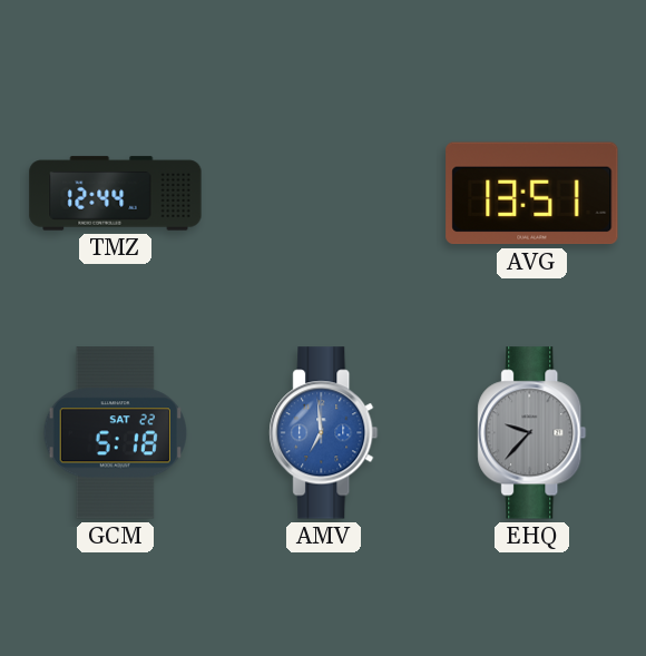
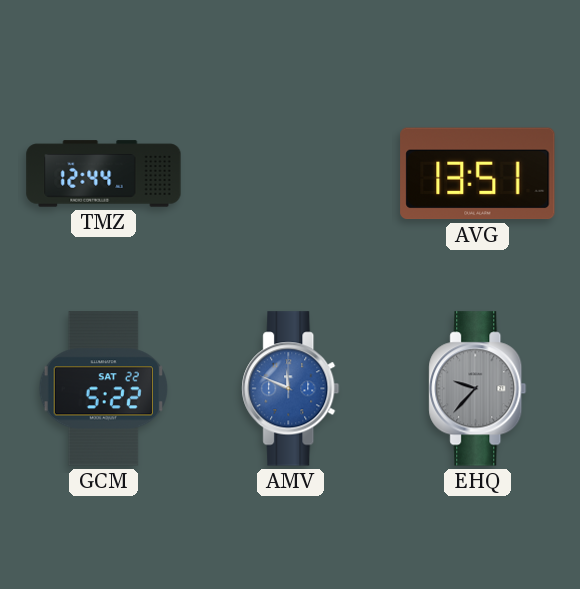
GCM: 5:18 -> 5:22 (103, 389)
AMV: 6:59 -> 11:49 (291, 389)
